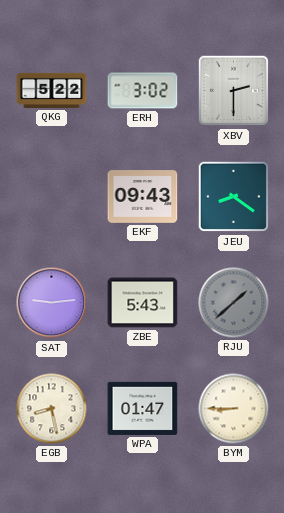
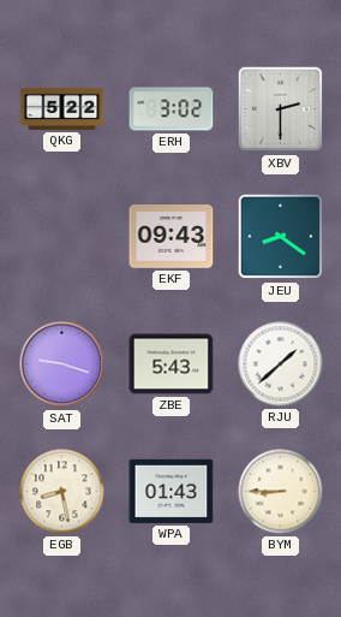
SAT: 9:14 -> 9:18 (62, 364)
RJU dial: grey -> white (281, 364)
WPA: 01:47 -> 01:43 (172, 491)
